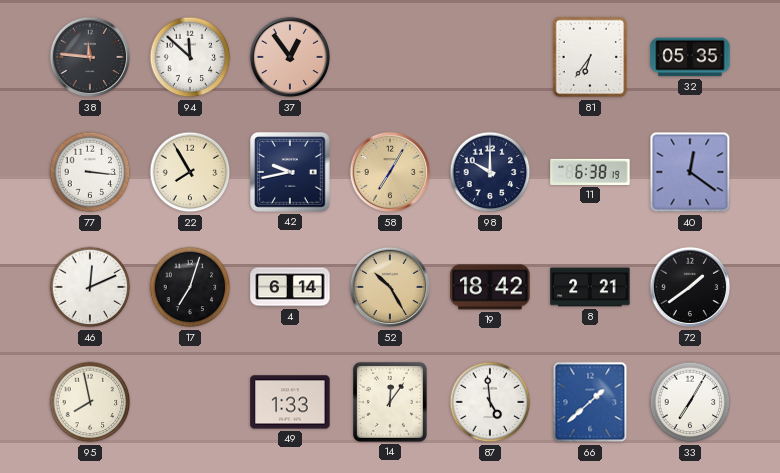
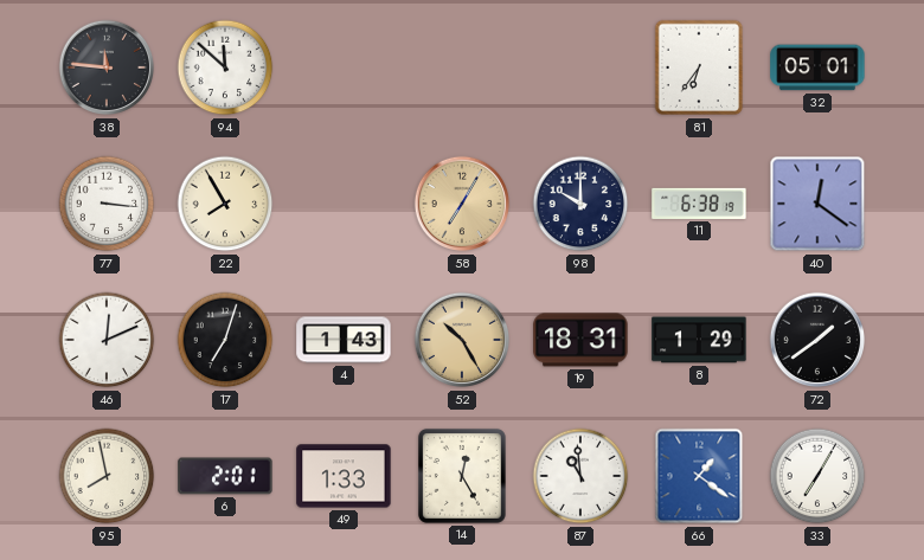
37: 12:54 -> none (290, 57)
32: 05:35 -> 05:01 (817, 67)
42: 9:43 -> none (291, 173)
4: 6:14 -> 1:43 (344, 340)
19: 18:42 -> 18:31 (580, 340)
8: 2:21 -> 1:29 (699, 340)
6: none -> 2:01 (225, 476)
14: 12:06 -> 12:25 (462, 476)
87: 4:59 -> 10:59 (580, 476)
66: 1:38 -> 1:21 (699, 476)
